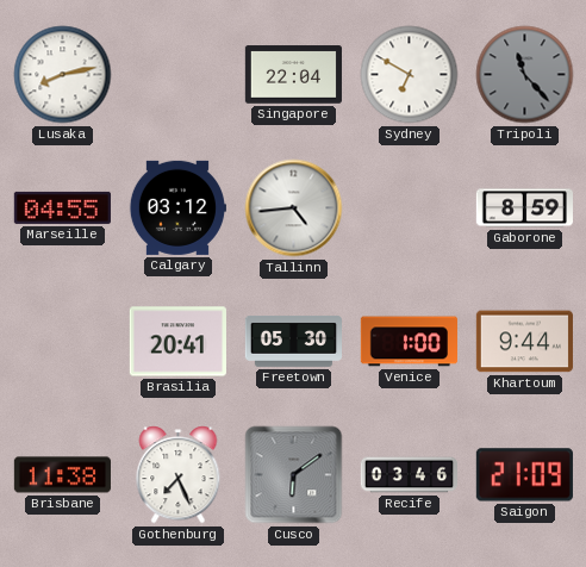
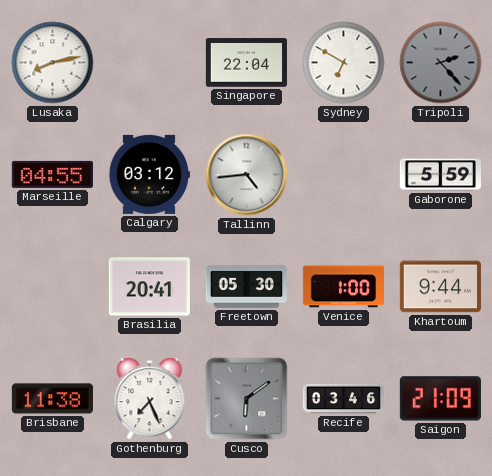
Tripoli: 11:23 -> 2:23 (441, 63)
Gaborone: 8:59 -> 5:59 (440, 175)
